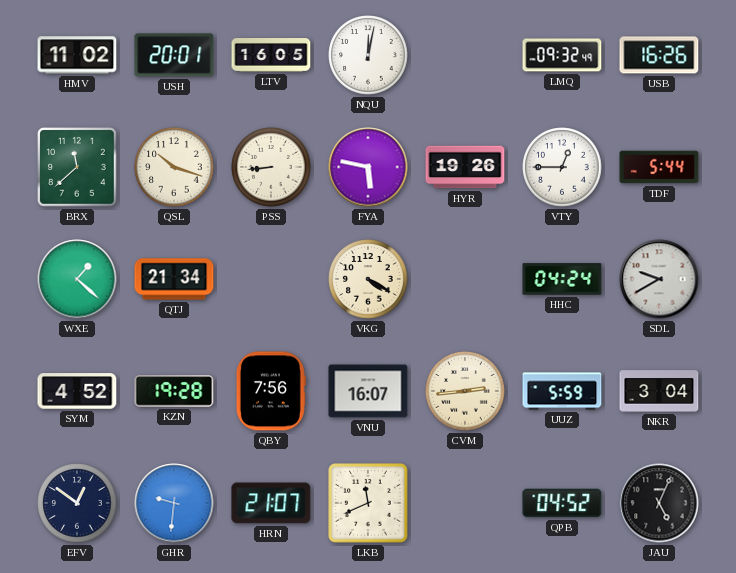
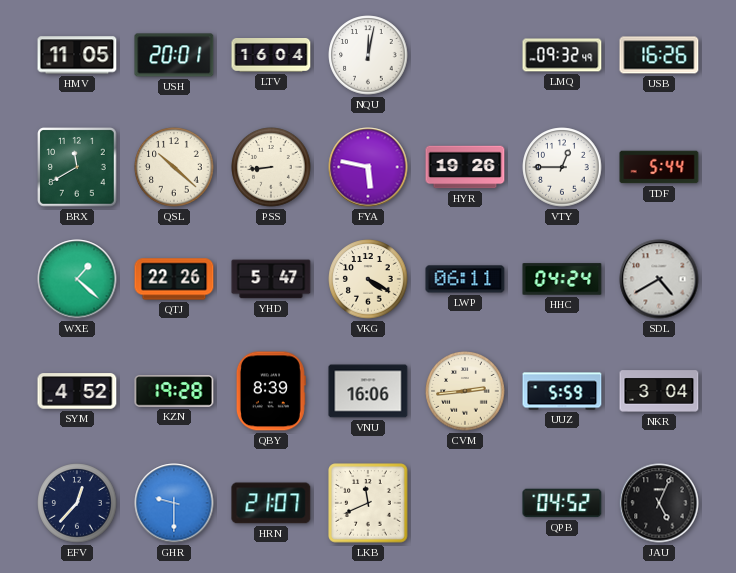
HMV: 11:02 -> 11:05 (77, 55)
LTV: 16:05 -> 16:04 (271, 56)
BRX: 11:38 -> 11:40 (77, 167)
QSL: 10:18 -> 10:22 (174, 167)
QTJ: 21:34 -> 22:26 (174, 279)
YHD: none -> 5:47 (271, 279)
LWP: none -> 06:11 (465, 279)
SDL: 9:40 -> 4:40 (659, 279)
QBY: 7:56 -> 8:39 (271, 391)
VNU: 16:07 -> 16:06 (368, 391)
EFV: 12:51 -> 12:37 (77, 503)
GHR: 9:31 -> 9:30 (174, 503)
